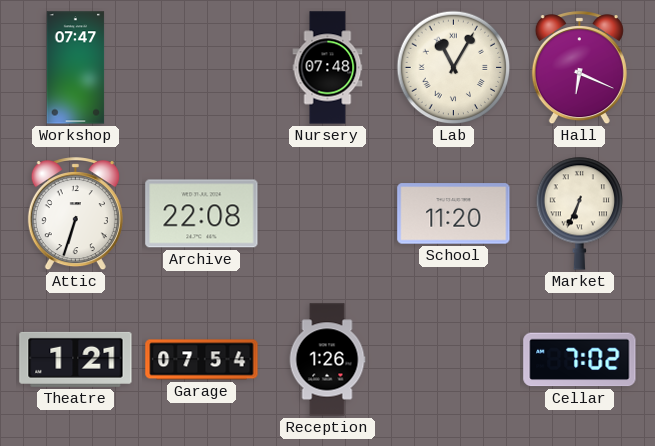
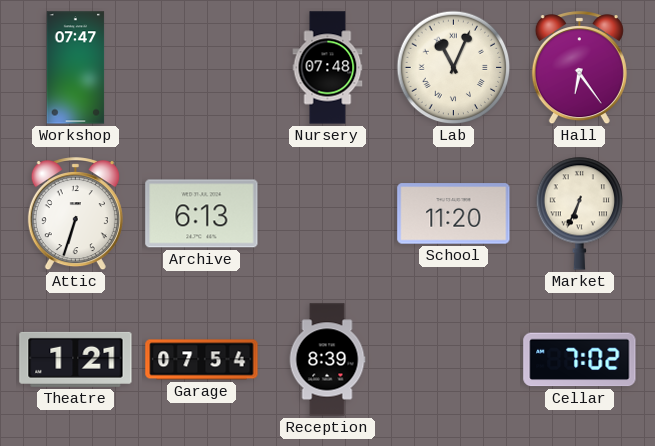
Lab: 11:05 -> 11:04 (454, 68)
Hall: 6:19 -> 6:24 (579, 68)
Archive: 22:08 -> 6:13 (202, 214)
Reception: 1:26 -> 8:39 (327, 360)
